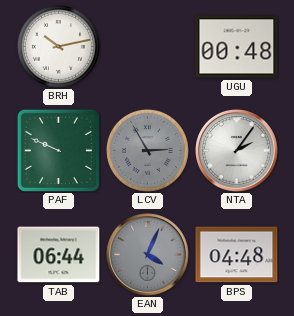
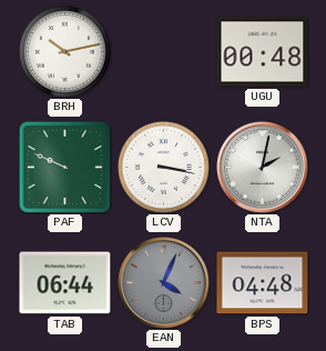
LCV: 2:55 -> 3:17 (163, 167)
LCV dial: grey -> white (163, 167)
NTA: 2:06 -> 2:02 (263, 168)
